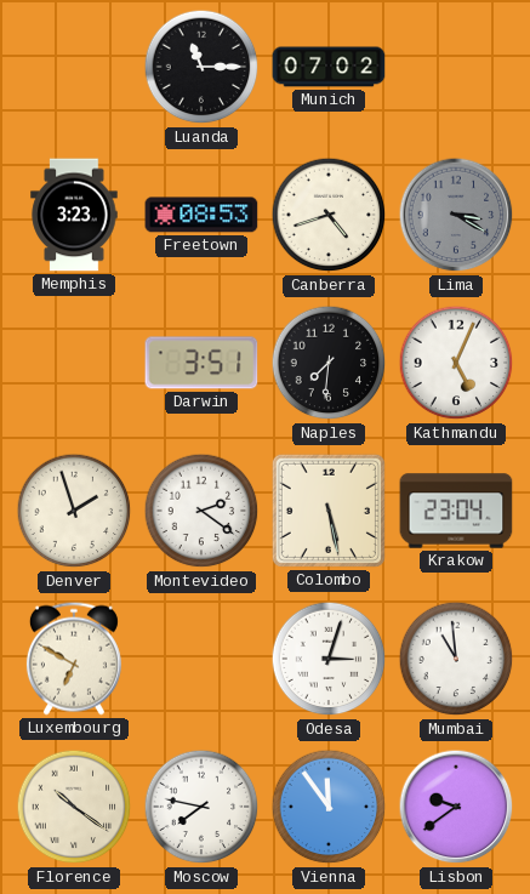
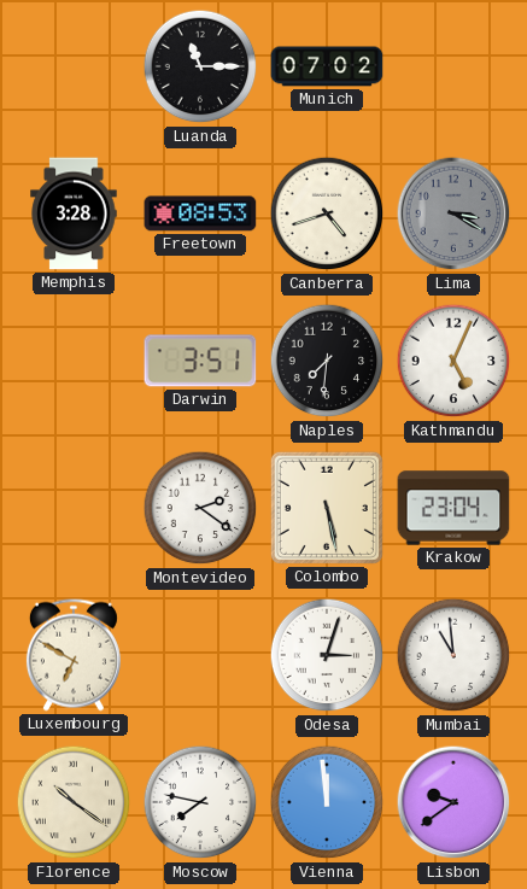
Memphis: 3:23 -> 3:28 (74, 214)
Denver: 1:57 -> none (74, 511)
Vienna: 11:54 -> 11:59 (327, 802)
